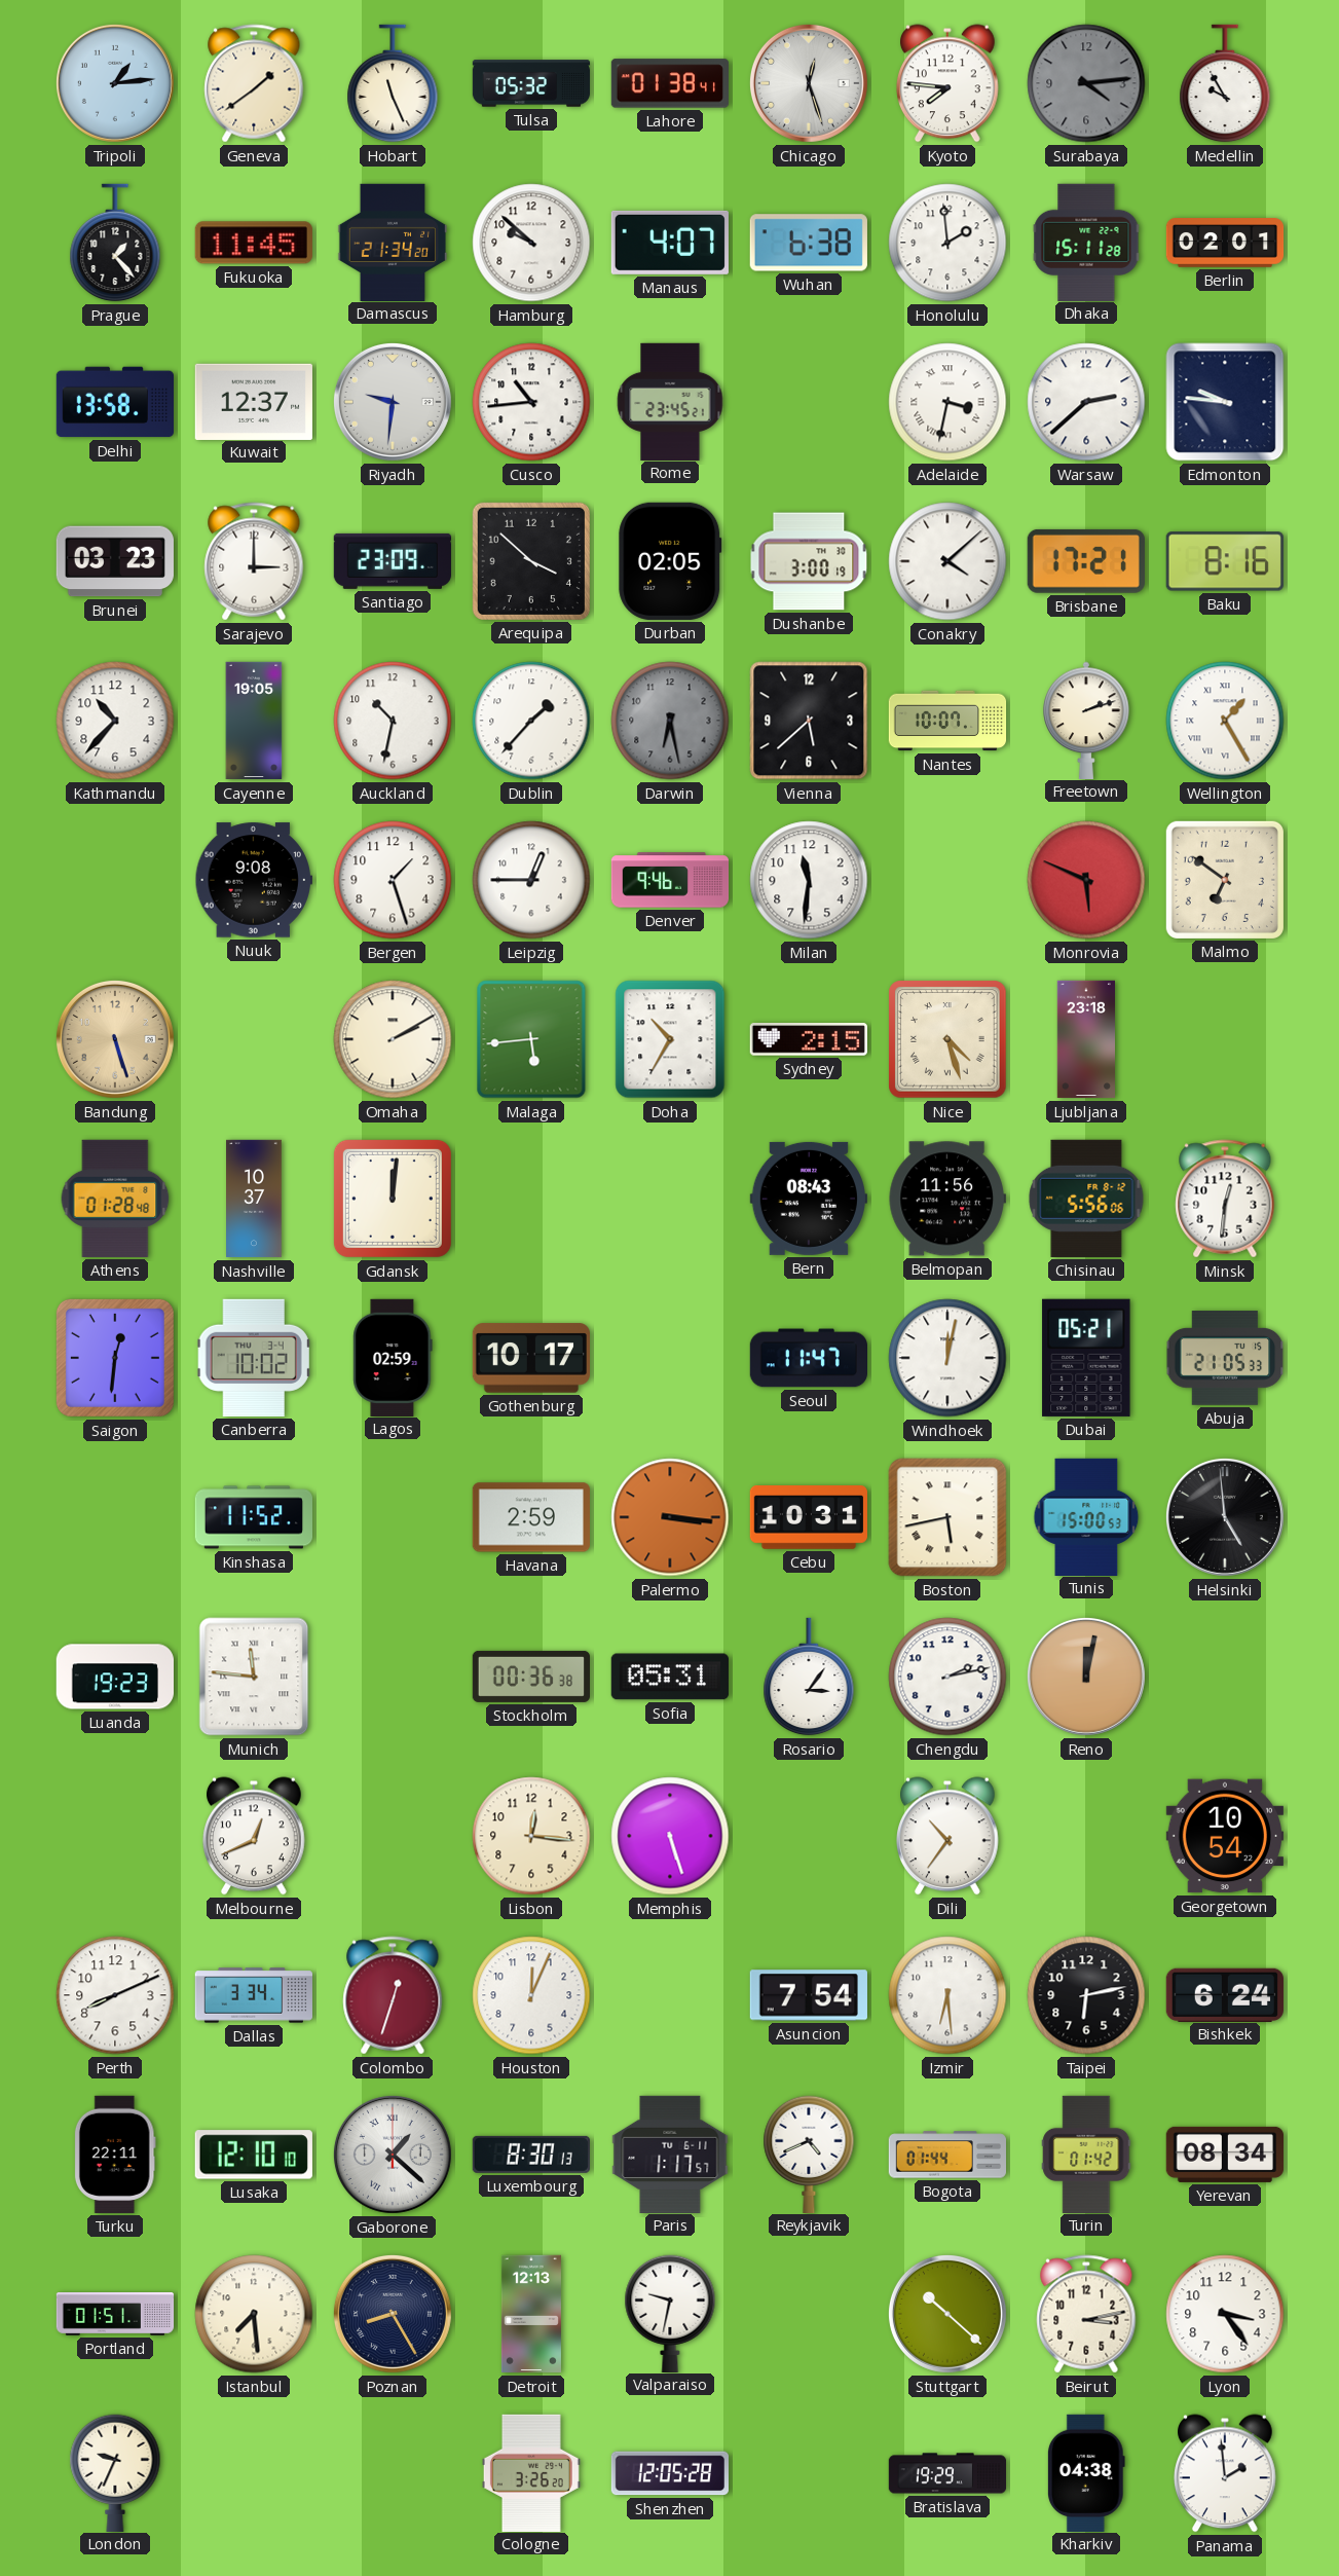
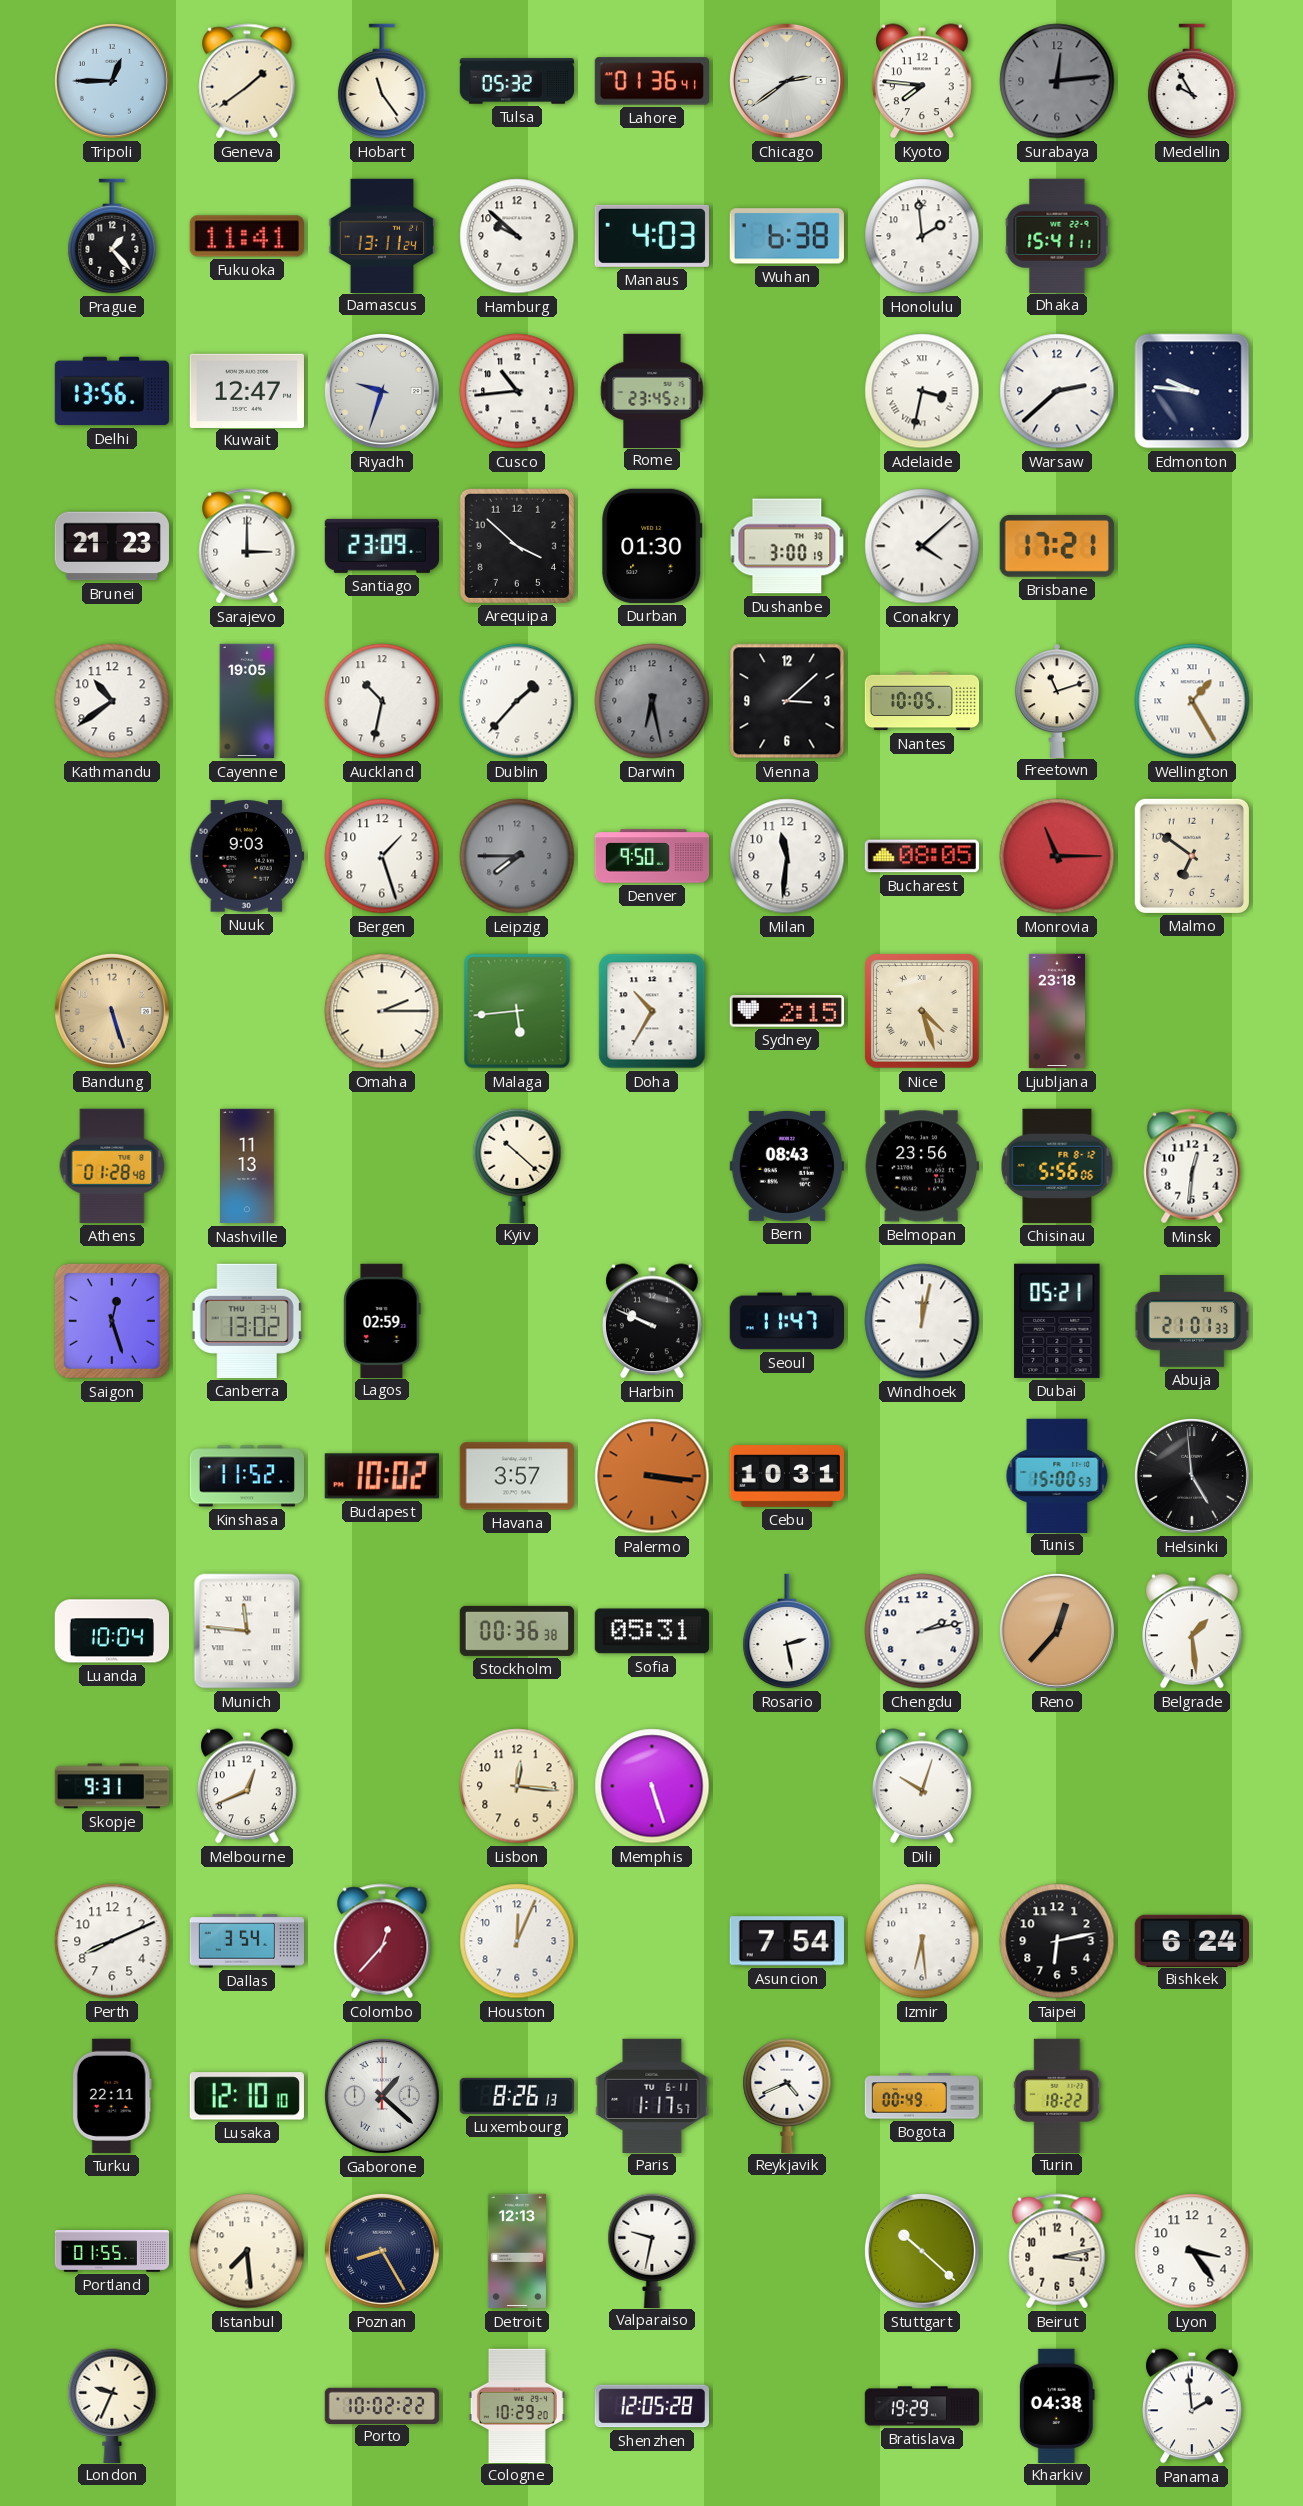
Tripoli: 1:14 -> 12:45 (112, 81)
Hobart: 11:26 -> 11:24 (382, 81)
Lahore: 01:38 -> 01:36 (651, 81)
Chicago: 12:27 -> 2:39 (787, 81)
Surabaya: 4:14 -> 12:14 (1057, 81)
Fukuoka: 11:45 -> 11:41 (247, 236)
Damascus: 21:34 -> 13:11 (382, 235)
Manaus: 4:07 -> 4:03 (652, 236)
Dhaka: 15:11 -> 15:41 (1057, 235)
Berlin: 02:01 -> none (1225, 243)
Delhi: 13:58 -> 13:56 (111, 391)
Kuwait: 12:37 -> 12:47 (247, 390)
Riyadh: 9:31 -> 9:33 (382, 391)
Brunei: 03:23 -> 21:23 (112, 546)
Durban: 02:05 -> 01:30 (652, 546)
Baku: 8:16 -> none (1225, 561)
Kathmandu: 10:37 -> 10:39 (112, 701)
Vienna: 5:38 -> 3:08 (787, 701)
Nantes: 10:07 -> 10:05 (922, 701)
Freetown: 2:12 -> 11:12 (1057, 700)
Nuuk: 9:08 -> 9:03 (246, 856)
Leipzig: 12:45 -> 7:45 (517, 856)
Leipzig dial: white -> grey (517, 856)
Denver: 9:46 -> 9:50 (652, 856)
Bucharest: none -> 08:05 (921, 856)
Monrovia: 5:49 -> 11:15 (1057, 856)
Omaha: 2:10 -> 2:15 (382, 1011)
Nashville: 10:37 -> 11:13 (248, 1166)
Gdansk: 12:01 -> none (393, 1199)
Kyiv: none -> 10:22 (517, 1165)
Belmopan: 11:56 -> 23:56 (922, 1166)
Saigon: 12:31 -> 12:27 (112, 1321)
Canberra: 10:02 -> 13:02 (247, 1321)
Gothenburg: 10:17 -> none (530, 1358)
Harbin: none -> 9:49 (653, 1321)
Abuja: 21:05 -> 21:01 (1192, 1321)
Budapest: none -> 10:02 (382, 1476)
Havana: 2:59 -> 3:57 (517, 1476)
Boston: 5:43 -> none (947, 1517)
Luanda: 19:23 -> 10:04 (111, 1631)
Rosario: 3:06 -> 2:28 (787, 1631)
Reno: 12:02 -> 12:37 (1057, 1631)
Belgrade: none -> 1:29 (1193, 1631)
Skopje: none -> 9:31 (112, 1786)
Dili: 10:36 -> 10:03 (923, 1786)
Georgetown: 10:54 -> none (1224, 1836)
Dallas: 3:34 -> 3:54 (246, 1941)
Colombo: 12:33 -> 12:37 (382, 1941)
Luxembourg: 8:30 -> 8:26 (517, 2096)
Bogota: 01:44 -> 00:49 (921, 2096)
Turin: 01:42 -> 18:22 (1057, 2095)
Yerevan: 08:34 -> none (1224, 2155)
Portland: 01:51 -> 01:55 (112, 2252)
Porto: none -> 10:02 (381, 2405)
Cologne: 3:26 -> 10:29 (517, 2405)
